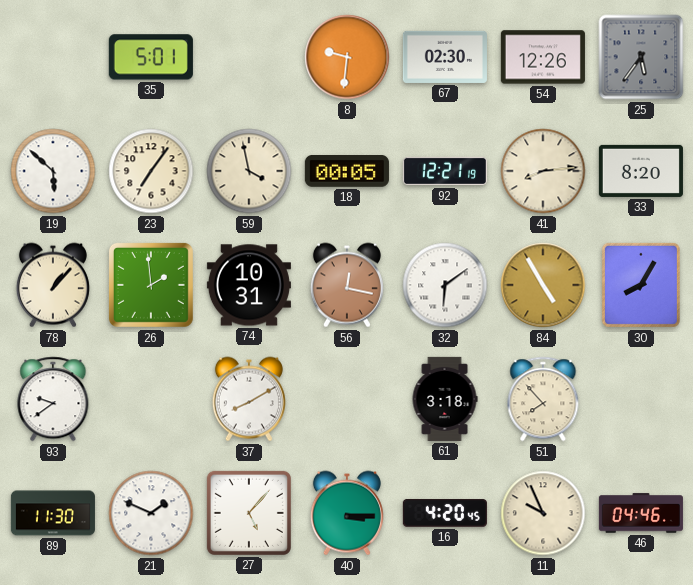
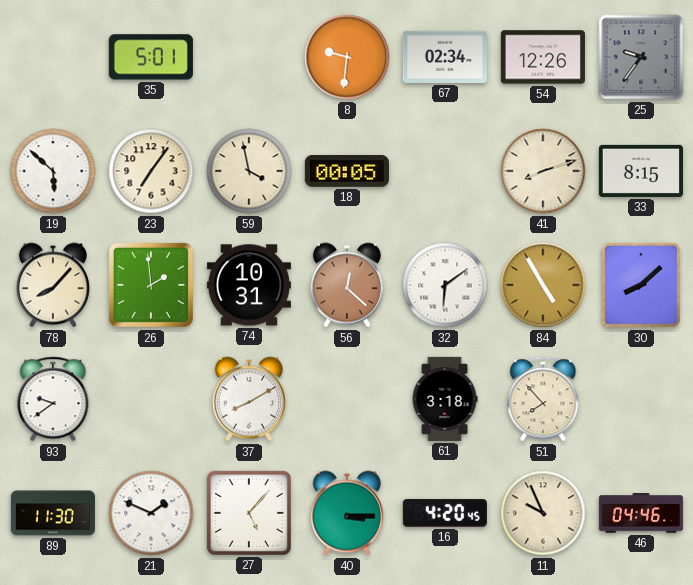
67: 02:30 -> 02:34 (445, 57)
25: 5:36 -> 9:36 (641, 57)
92: 12:21 -> none (445, 171)
41: 8:14 -> 8:12 (543, 171)
33: 8:20 -> 8:15 (641, 171)
78: 1:07 -> 8:07 (53, 285)
56: 12:17 -> 12:22 (347, 285)
30: 8:05 -> 8:08 (641, 285)
